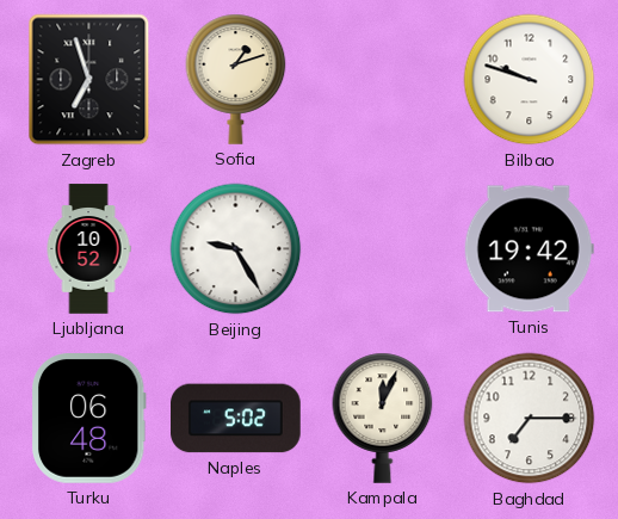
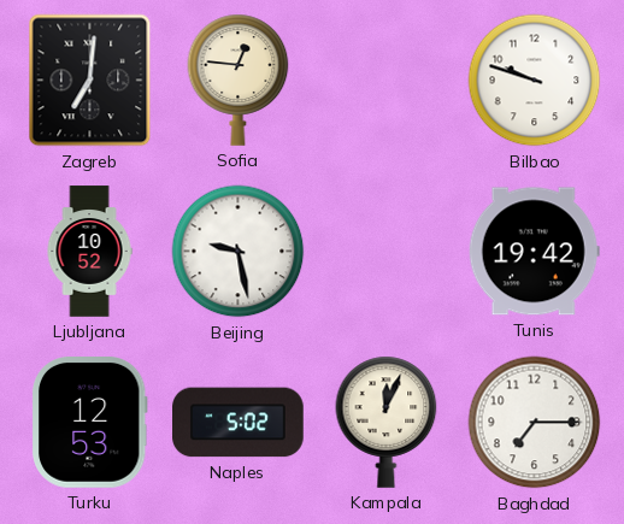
Zagreb: 6:57 -> 7:01 (90, 81)
Sofia: 1:12 -> 12:46 (239, 80)
Beijing: 9:25 -> 9:28 (239, 252)
Turku: 06:48 -> 12:53 (89, 423)
